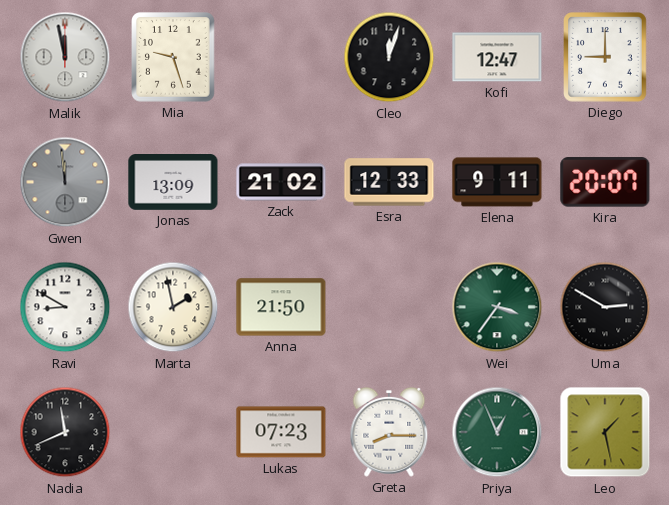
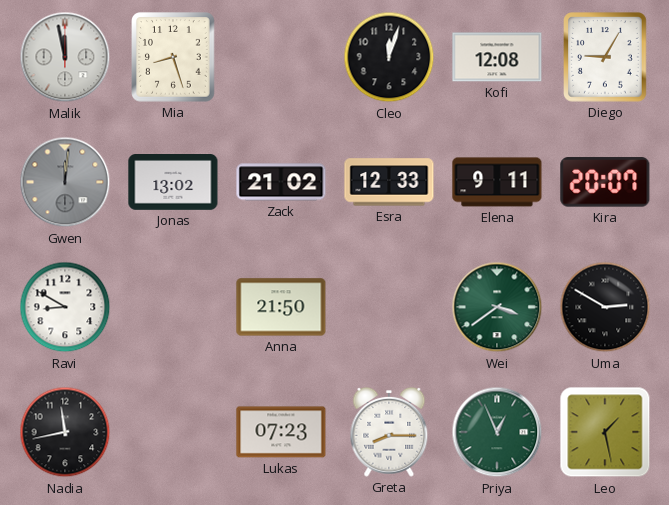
Mia: 9:27 -> 8:27 (173, 57)
Kofi: 12:47 -> 12:08 (497, 57)
Diego: 9:00 -> 9:05 (605, 57)
Gwen: 11:59 -> 12:01 (65, 182)
Jonas: 13:09 -> 13:02 (173, 183)
Marta: 1:58 -> none (173, 307)
Wei: 3:36 -> 3:39 (497, 307)
Nadia: 11:41 -> 11:43 (65, 432)
